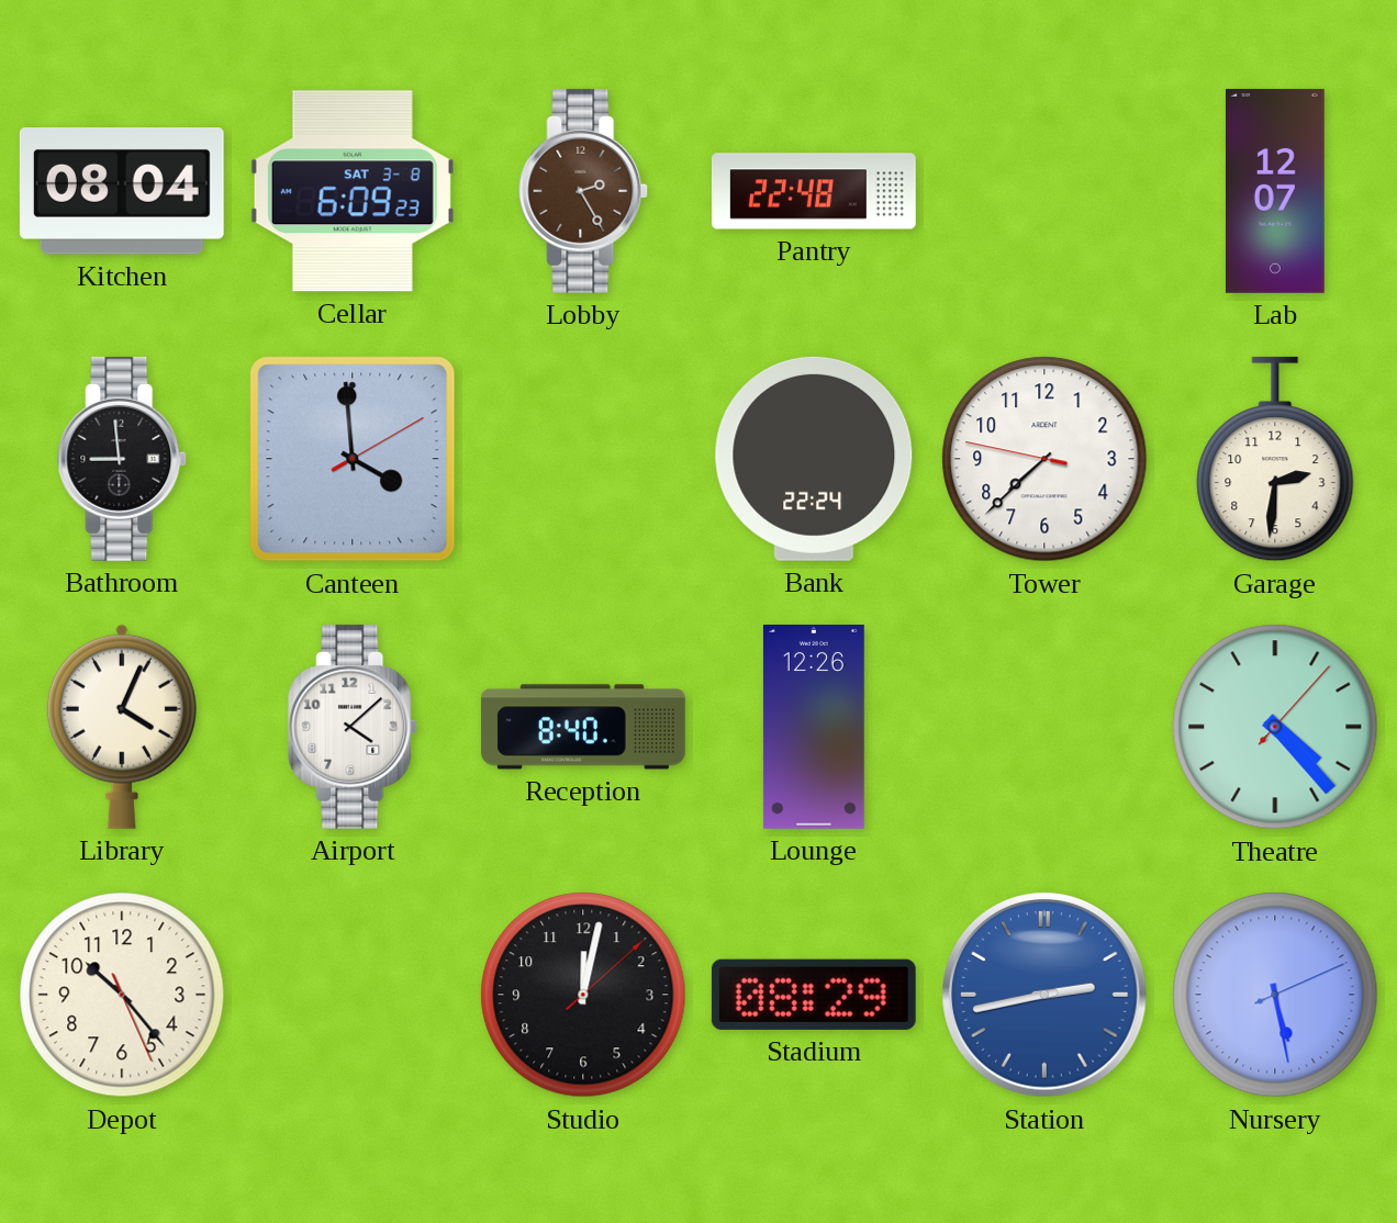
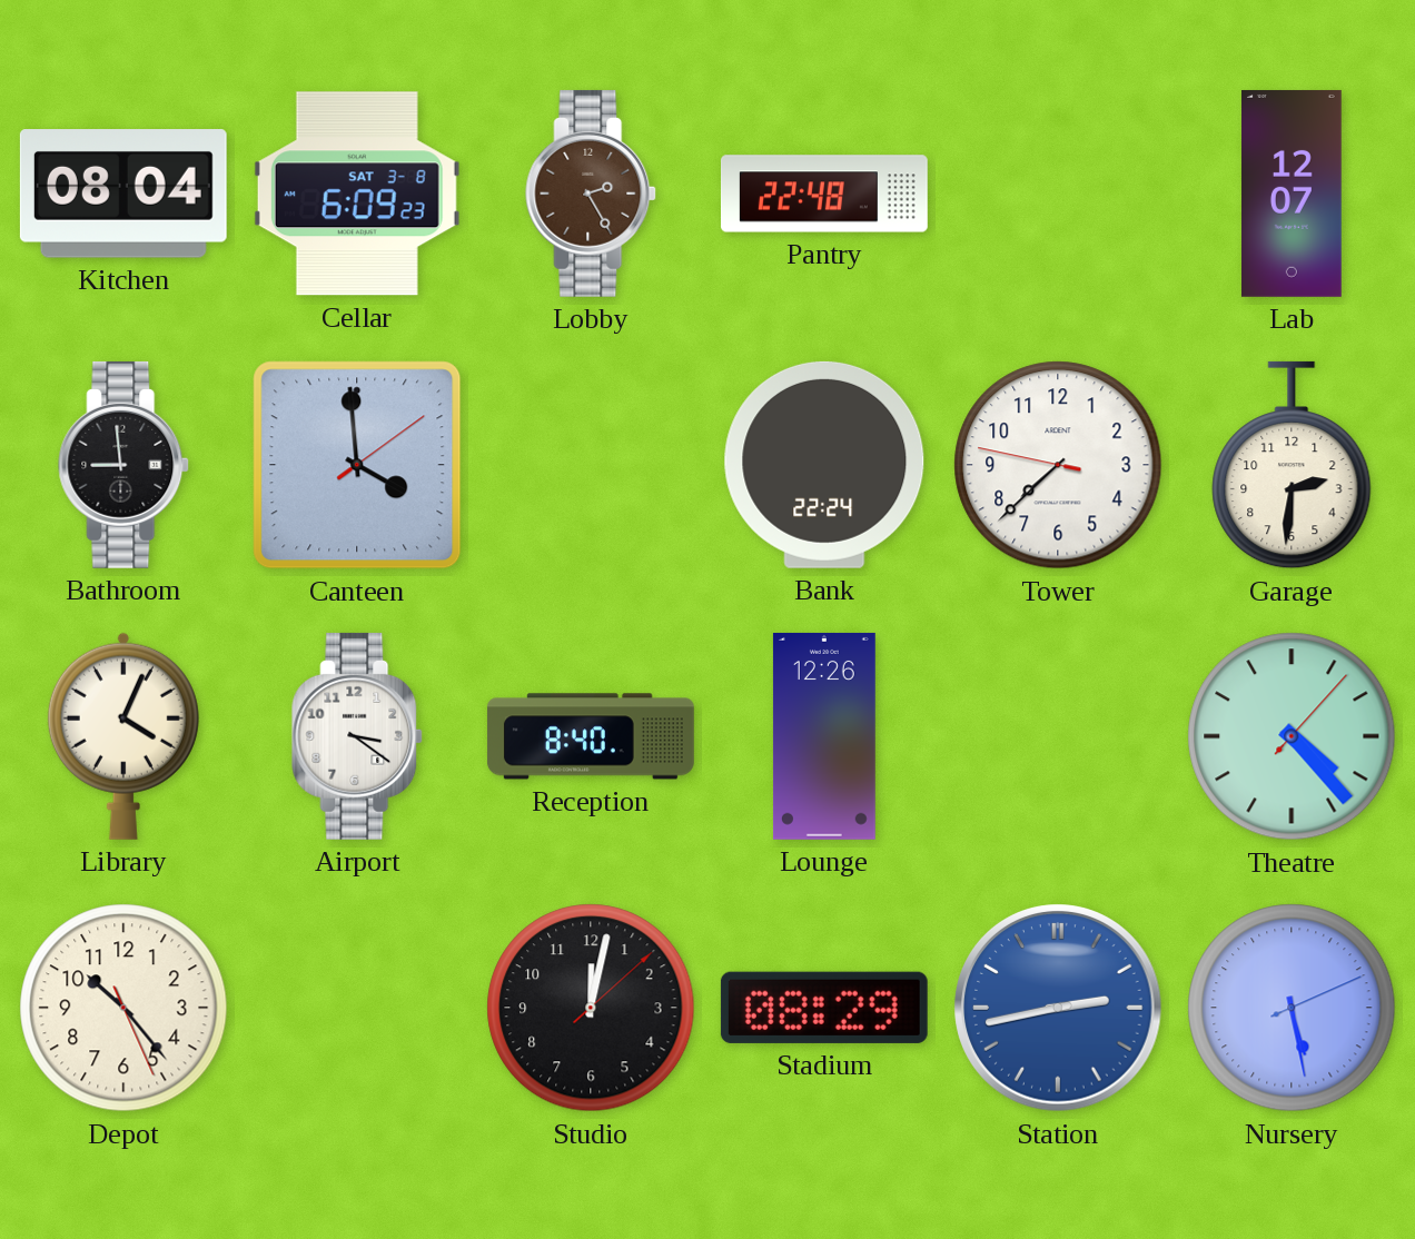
Canteen: 3:59:10 -> 3:59:09 (357, 465)
Airport: 4:08 -> 3:21 (358, 736)
